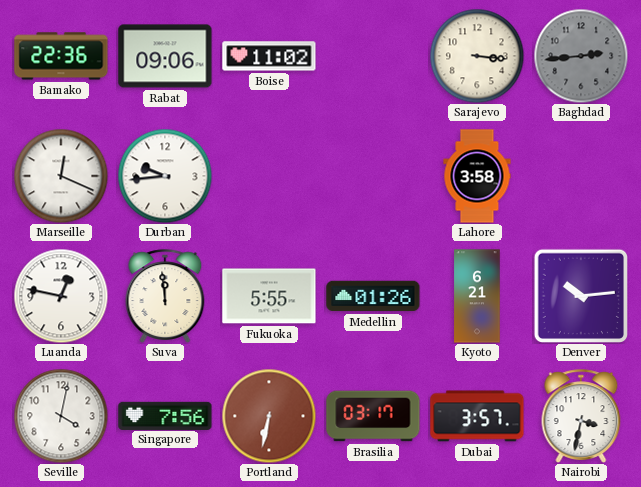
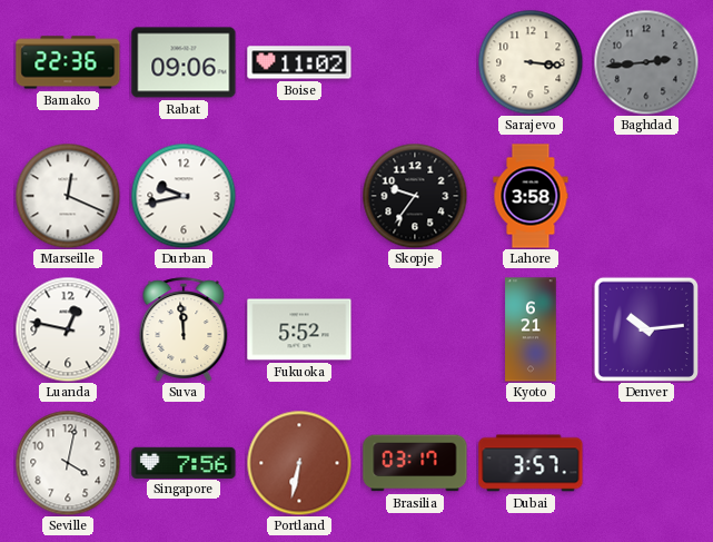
Durban: 9:44 -> 9:43 (184, 196)
Skopje: none -> 9:36 (415, 196)
Fukuoka: 5:55 -> 5:52 (299, 329)
Medellin: 01:26 -> none (373, 296)
Nairobi: 3:32 -> none (581, 416)
